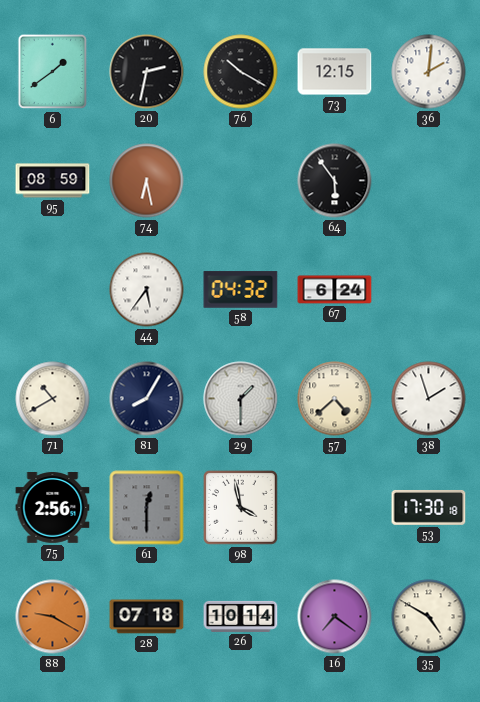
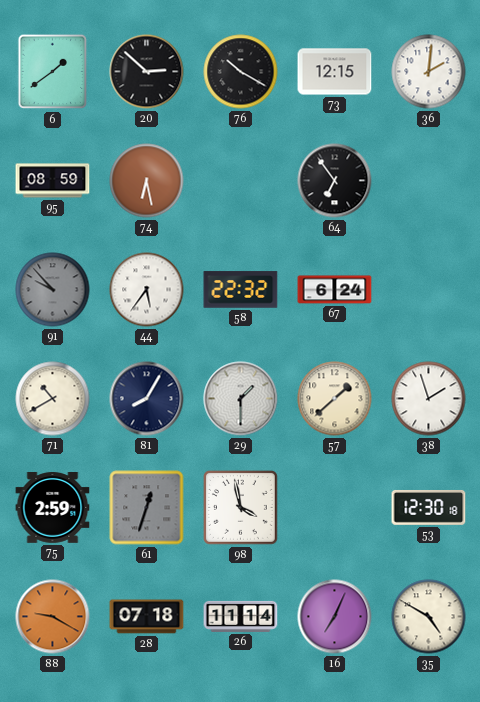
20: 2:32 -> 2:52 (147, 72)
64: 5:54 -> 6:54 (335, 181)
91: none -> 9:53 (53, 290)
58: 04:32 -> 22:32 (241, 290)
57: 4:38 -> 1:38 (335, 399)
75: 2:56 -> 2:59 (53, 508)
61: 12:30 -> 12:33 (147, 508)
53: 17:30 -> 12:30 (429, 507)
26: 10:14 -> 11:14 (241, 616)
16: 7:21 -> 7:04 (335, 617)
